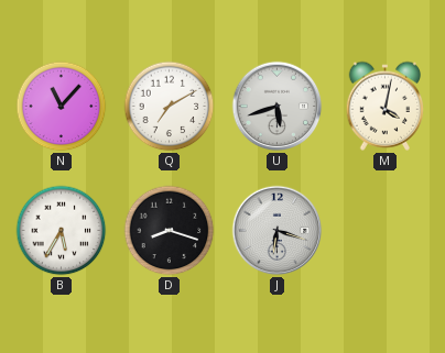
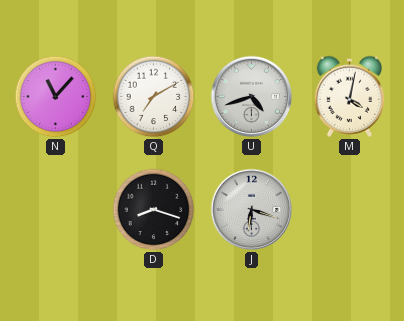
U: 5:42 -> 4:42 (252, 97)
B: 5:35 -> none (62, 231)
